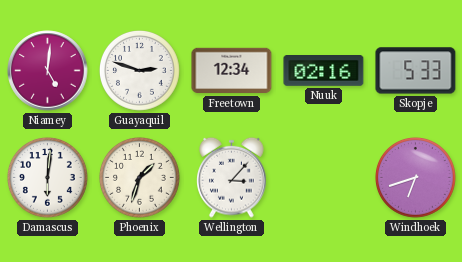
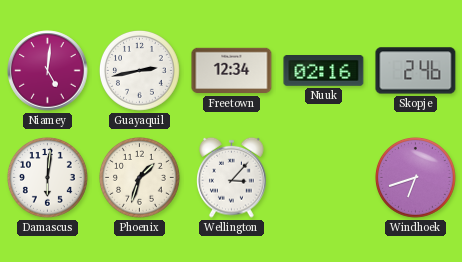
Guayaquil: 2:48 -> 2:43 (140, 71)
Skopje: 5:33 -> 2:46 (416, 71)
